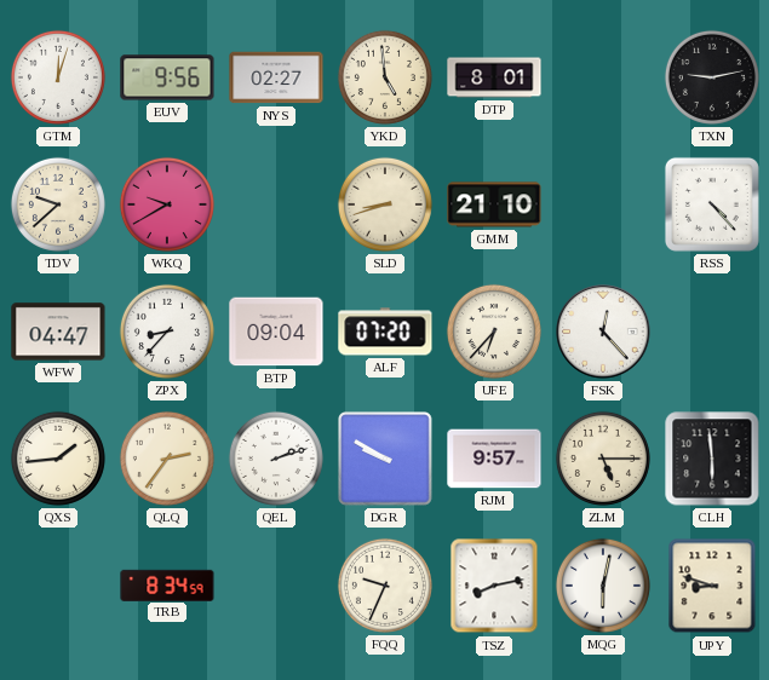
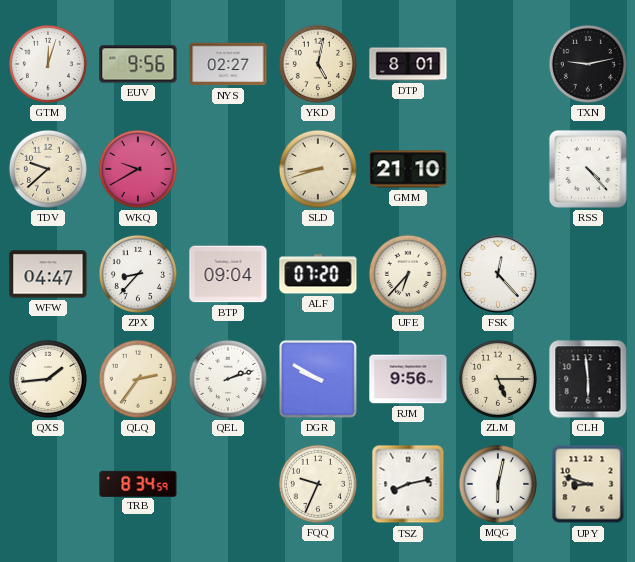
YKD: 4:59 -> 5:02 (318, 64)
RJM: 9:57 -> 9:56 (408, 379)
